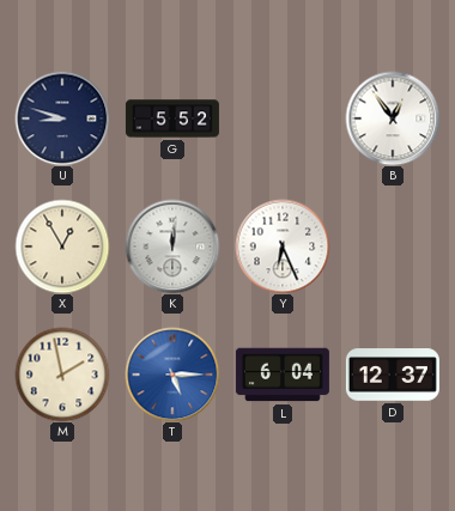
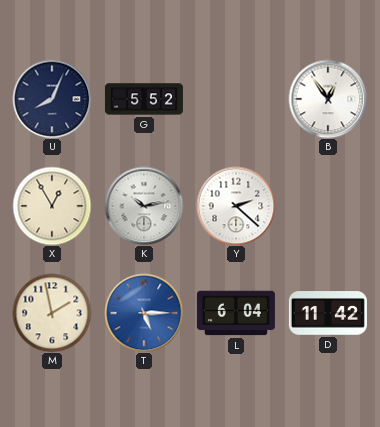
U: 8:48 -> 8:04 (52, 99)
K: 12:01 -> 10:13 (144, 206)
Y: 6:26 -> 2:22 (236, 206)
D: 12:37 -> 11:42 (328, 313)
